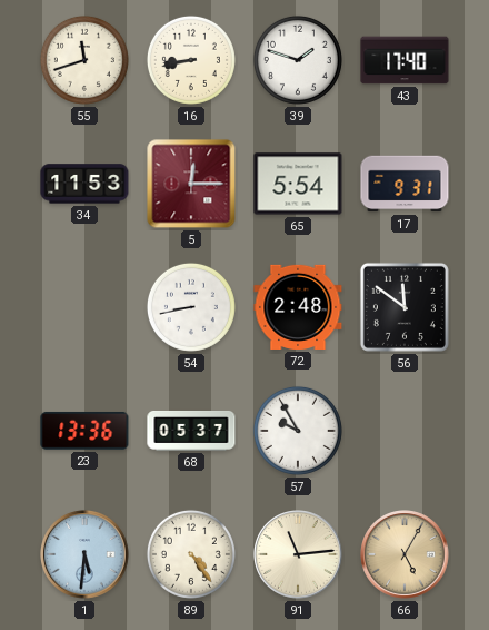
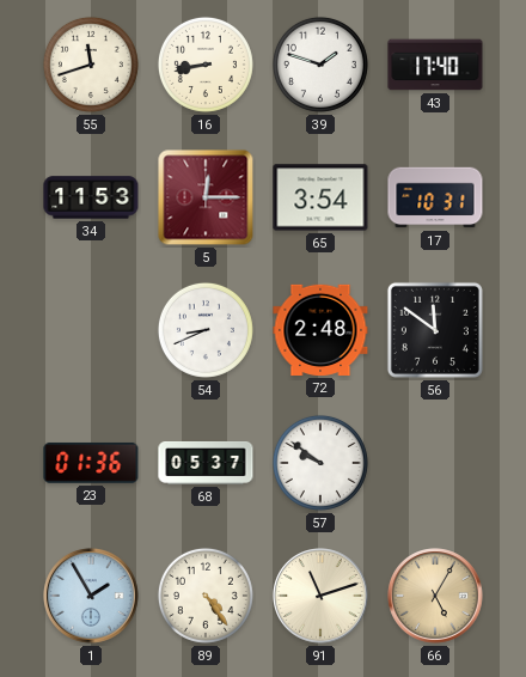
65: 5:54 -> 3:54 (320, 197)
17: 9:31 -> 10:31 (435, 197)
54: 8:43 -> 8:41 (206, 330)
23: 13:36 -> 01:36 (91, 463)
57: 9:55 -> 9:51 (320, 463)
1: 5:31 -> 1:55 (91, 596)
91: 11:14 -> 11:12 (320, 596)
